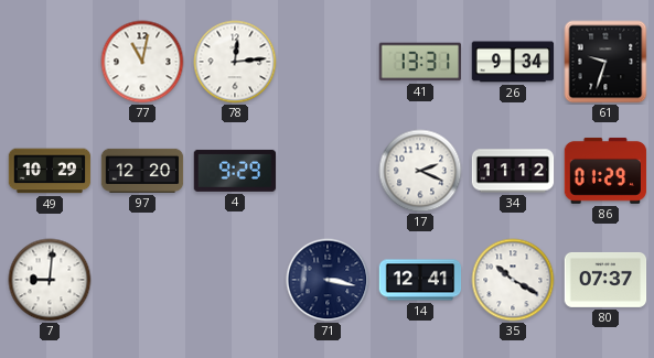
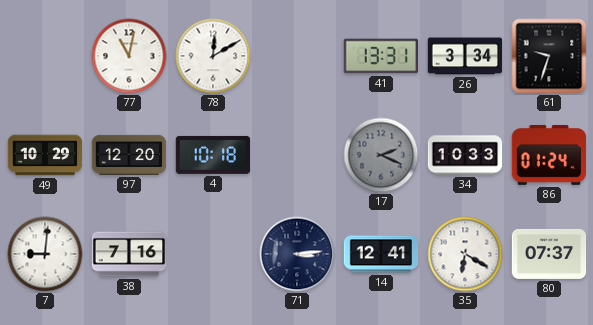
78: 12:14 -> 12:10 (213, 56)
26: 9:34 -> 3:34 (465, 56)
4: 9:29 -> 10:18 (213, 155)
17 dial: white -> grey (381, 155)
34: 11:12 -> 10:33 (465, 155)
86: 01:29 -> 01:24 (549, 155)
38: none -> 7:16 (129, 254)
71: 3:17 -> 3:14 (297, 254)
35: 10:20 -> 6:20 (465, 254)
